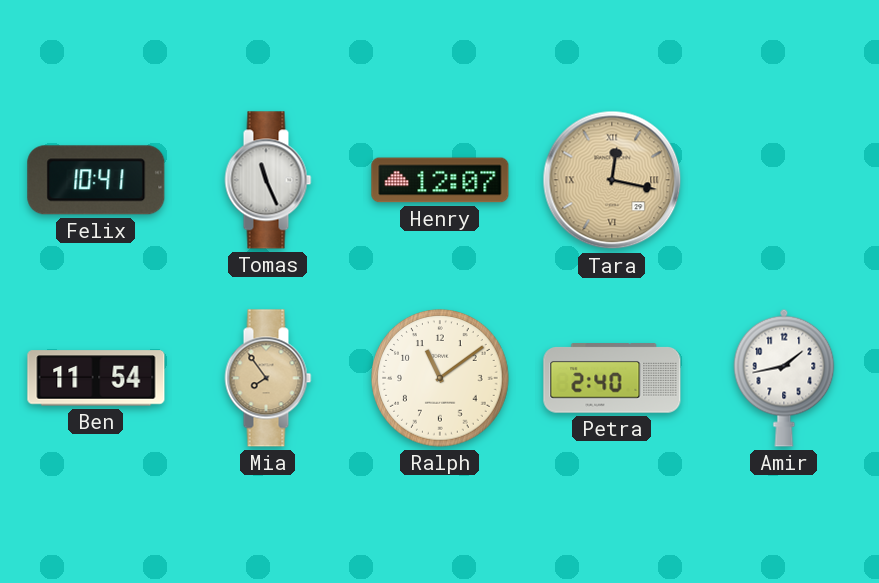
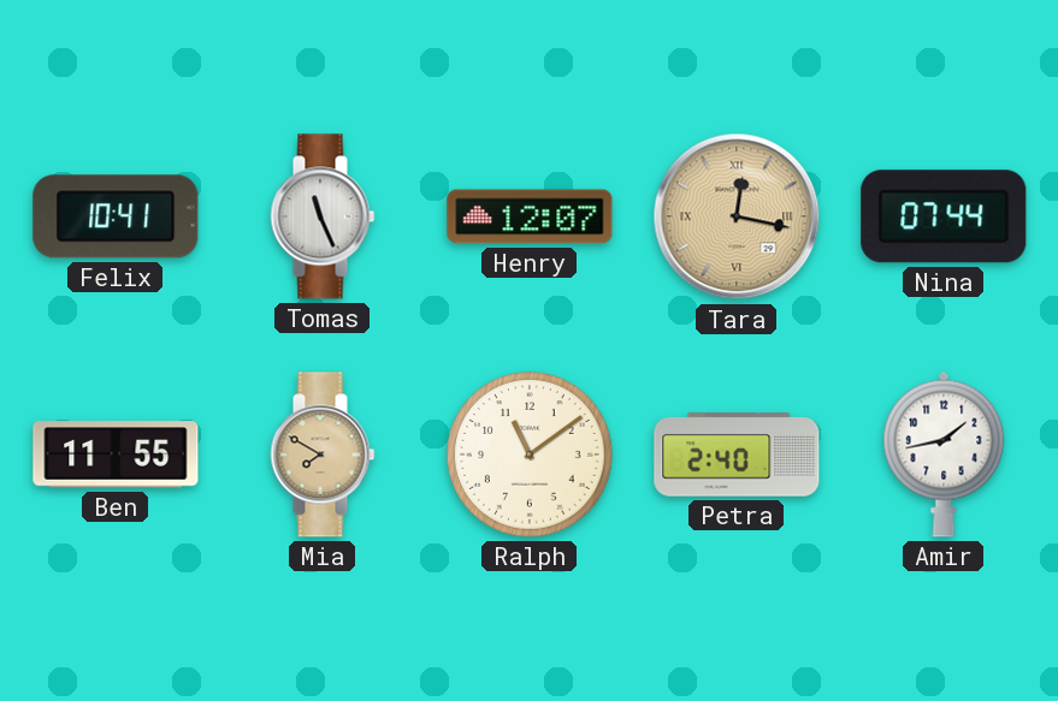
Nina: none -> 07:44 (944, 216)
Ben: 11:54 -> 11:55 (116, 455)
Mia: 7:54 -> 7:50 (323, 455)
